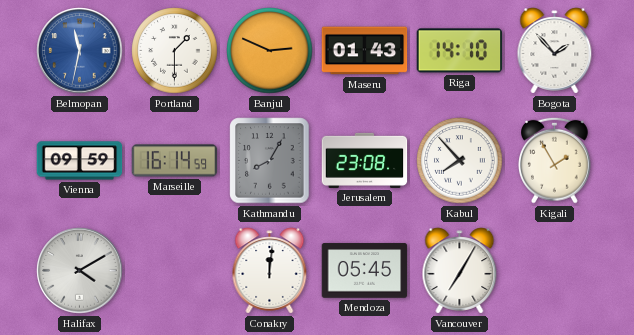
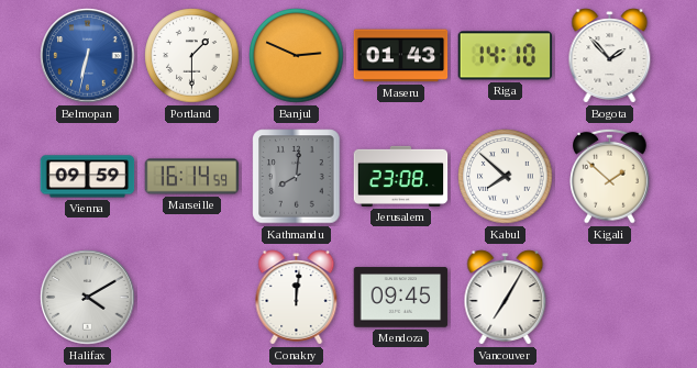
Belmopan: 11:32 -> 6:32 (88, 56)
Kathmandu: 8:05 -> 8:01 (297, 177)
Kabul: 7:53 -> 7:52 (506, 177)
Kigali: 1:55 -> 1:52 (610, 176)
Mendoza: 05:45 -> 09:45 (401, 298)
